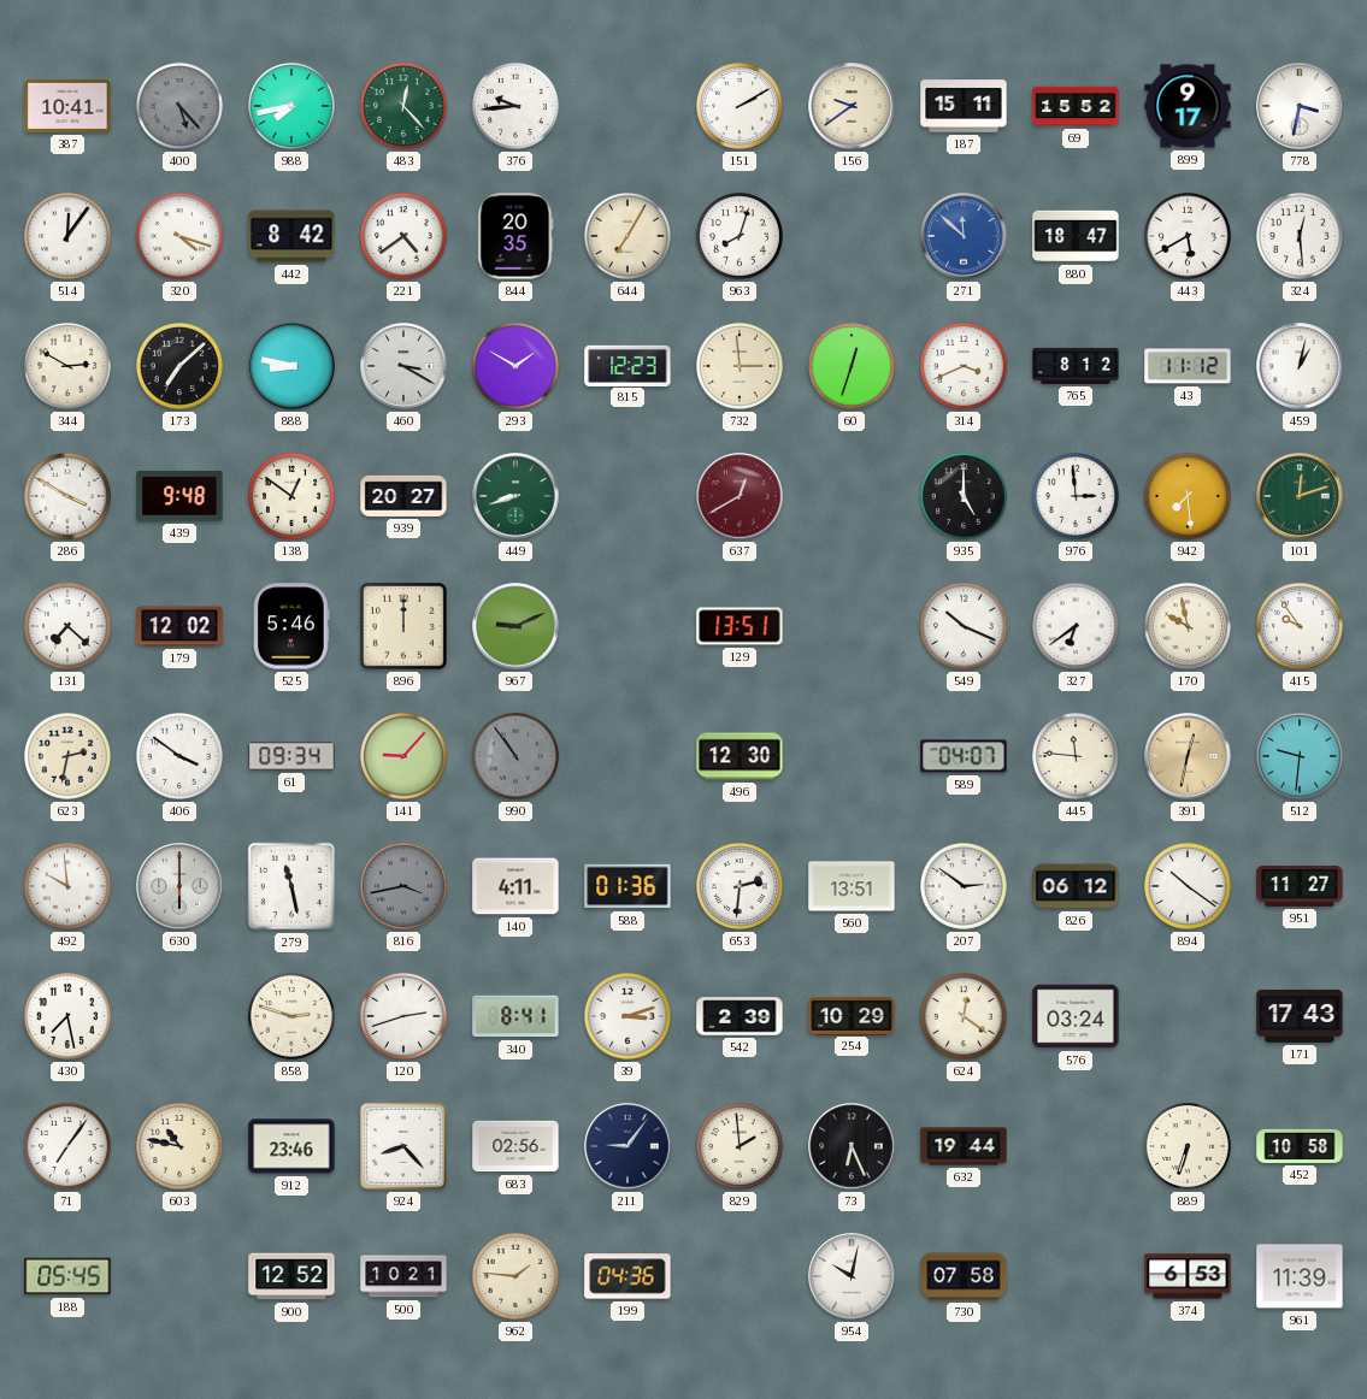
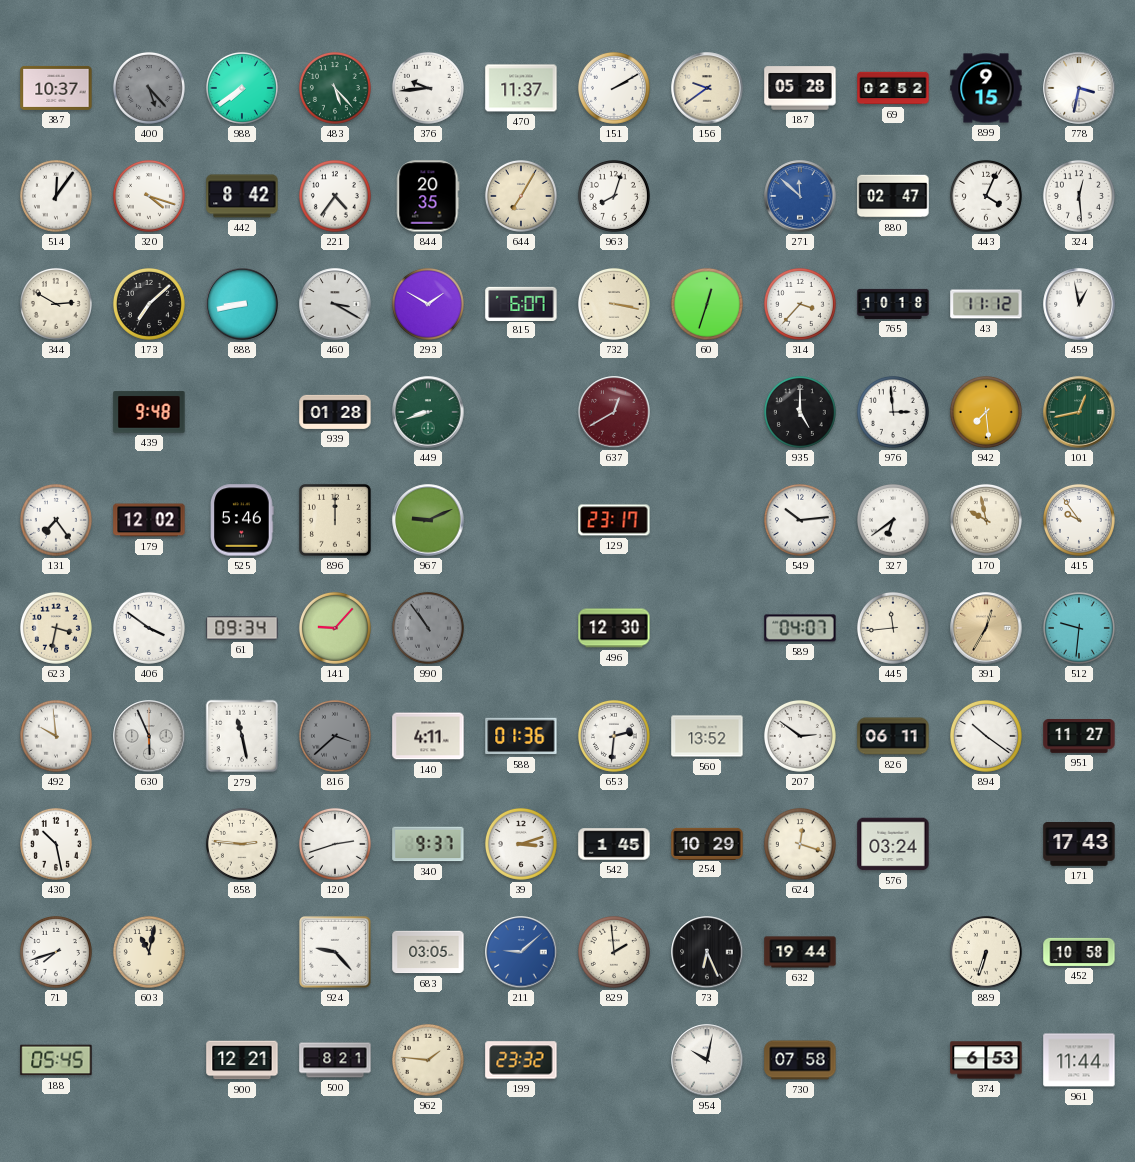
387: 10:41 -> 10:37 (56, 88)
988: 7:43 -> 7:39 (242, 88)
483: 12:23 -> 5:23 (335, 88)
470: none -> 11:37 (521, 88)
187: 15:11 -> 05:28 (800, 88)
69: 15:52 -> 02:52 (893, 88)
899: 9:17 -> 9:15 (986, 88)
221: 4:39 -> 4:36 (335, 196)
880: 18:47 -> 02:47 (893, 196)
443: 5:40 -> 4:04 (986, 196)
888: 8:47 -> 8:43 (242, 304)
815: 12:23 -> 6:07 (521, 303)
732: 2:59 -> 3:17 (614, 304)
314: 3:41 -> 3:37 (800, 304)
765: 8:12 -> 10:18 (893, 304)
459: 1:02 -> 12:58 (1079, 304)
286: 3:50 -> none (67, 496)
138: 12:51 -> none (291, 496)
939: 20:27 -> 01:28 (335, 412)
101: 12:12 -> 12:43 (1079, 412)
131: 7:22 -> 7:24 (56, 520)
129: 13:51 -> 23:17 (614, 520)
549: 10:19 -> 10:14 (800, 520)
623: 2:32 -> 3:32 (56, 628)
445: 11:46 -> 11:44 (893, 628)
391: 12:32 -> 12:35 (986, 628)
630: 6:00 -> 5:56 (149, 736)
816: 3:43 -> 3:38 (335, 736)
560: 13:51 -> 13:52 (707, 736)
826: 06:12 -> 06:11 (893, 736)
430: 7:28 -> 10:28 (56, 844)
858: 2:48 -> 2:46 (242, 844)
340: 8:41 -> 9:37 (428, 844)
542: 2:39 -> 1:45 (614, 844)
624: 12:21 -> 12:18 (800, 844)
71: 7:06 -> 7:42 (56, 952)
603: 10:47 -> 11:02 (149, 952)
912: 23:46 -> none (291, 1146)
924: 8:23 -> 9:23 (335, 952)
683: 02:56 -> 03:05 (428, 952)
211: 9:06 -> 9:08 (521, 952)
211 dial: navy -> blue (521, 952)
900: 12:52 -> 12:21 (242, 1060)
500: 10:21 -> 8:21 (335, 1060)
199: 04:36 -> 23:32 (521, 1060)
961: 11:39 -> 11:44 (1079, 1060)
